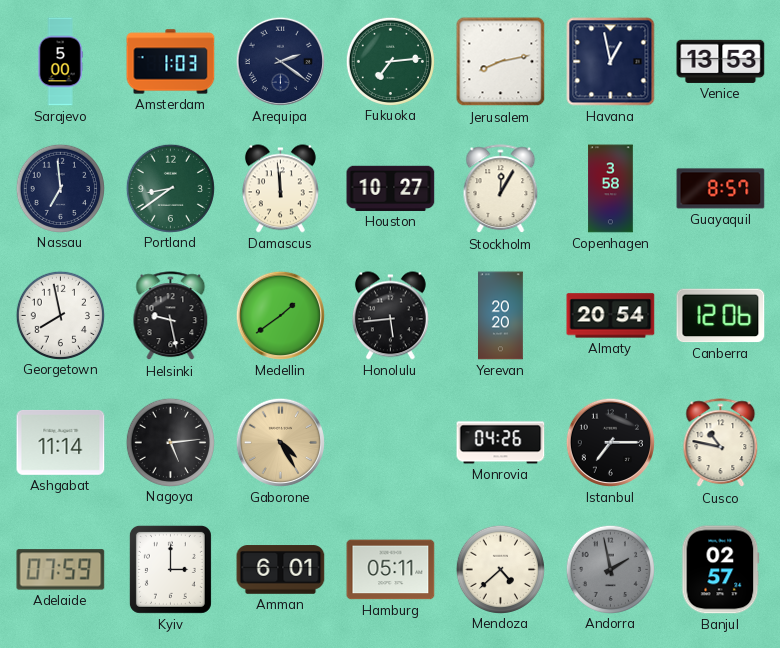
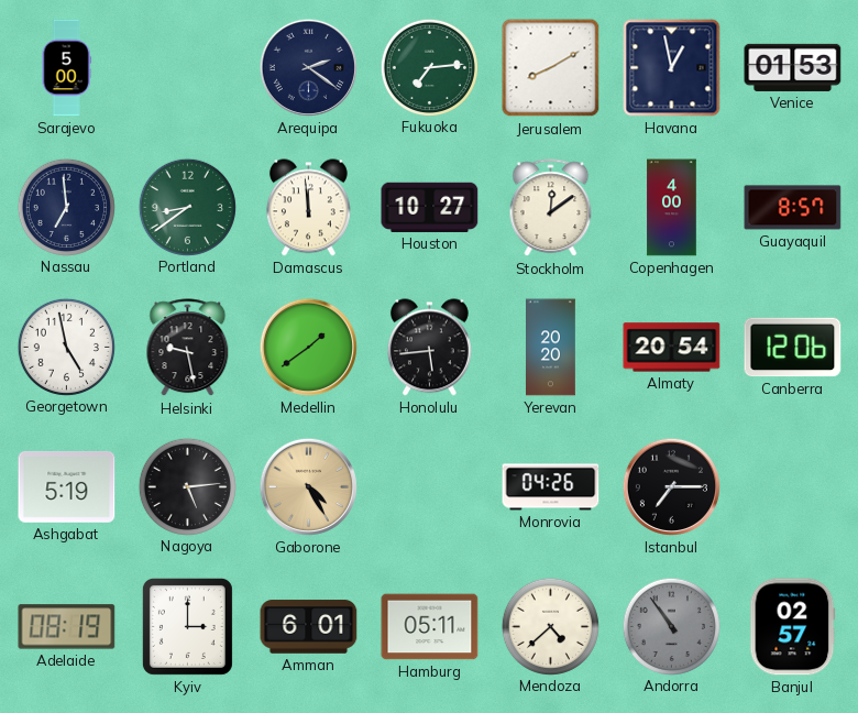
Amsterdam: 1:03 -> none (171, 62)
Jerusalem: 8:13 -> 8:10 (551, 68)
Venice: 13:53 -> 01:53 (793, 67)
Stockholm: 12:05 -> 12:09 (551, 208)
Copenhagen: 3:58 -> 4:00 (672, 208)
Georgetown: 7:58 -> 4:58 (66, 347)
Ashgabat: 11:14 -> 5:19 (67, 486)
Cusco: 10:47 -> none (721, 443)
Adelaide: 07:59 -> 08:19 (67, 627)
Andorra: 1:58 -> 10:54 (671, 626)
